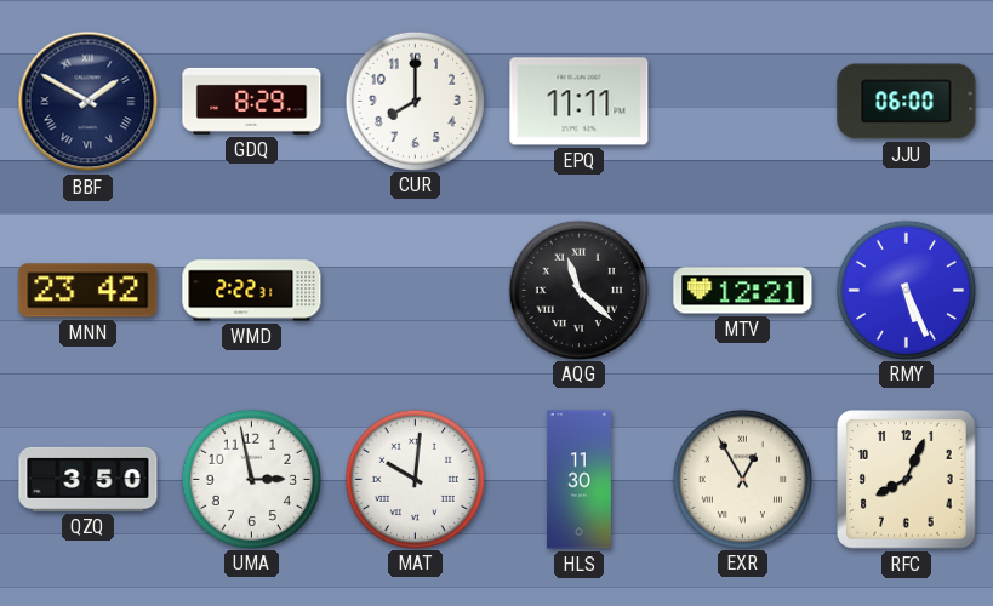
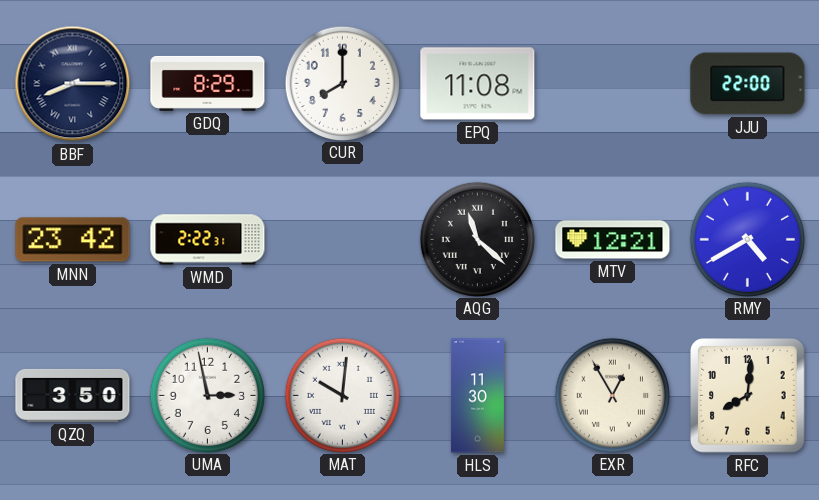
BBF: 1:50 -> 8:15 (73, 84)
EPQ: 11:11 -> 11:08 (478, 84)
JJU: 06:00 -> 22:00 (748, 84)
RMY: 5:26 -> 4:40 (747, 239)
RFC: 8:04 -> 8:01 (748, 396)
